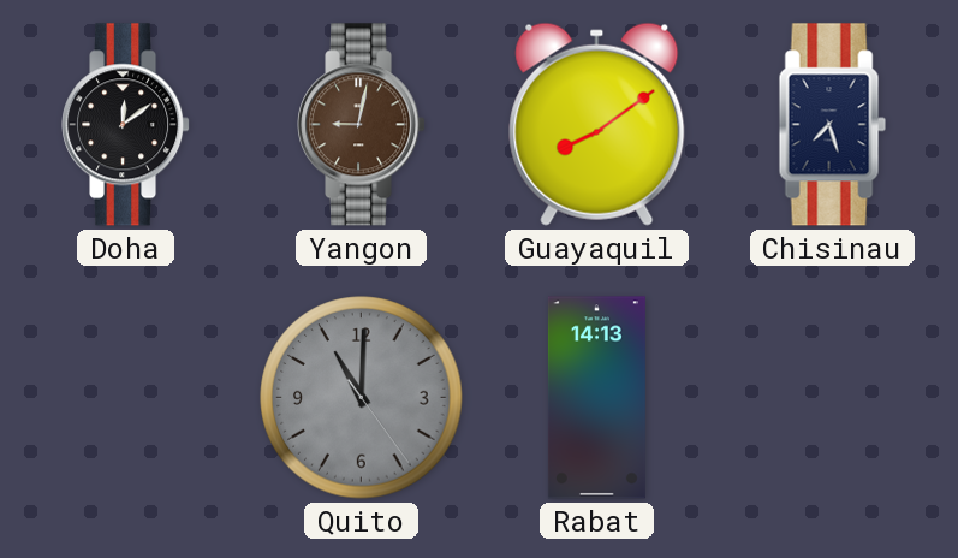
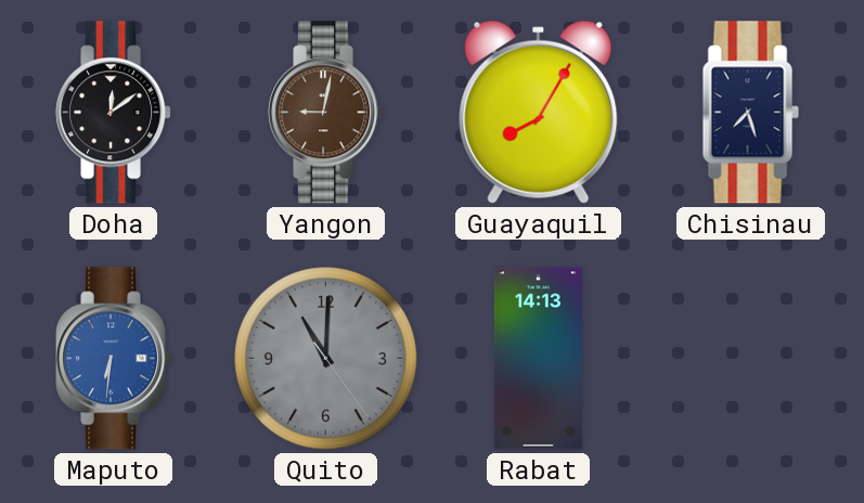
Guayaquil: 8:09 -> 8:05 (539, 112)
Maputo: none -> 6:31 (114, 359)
